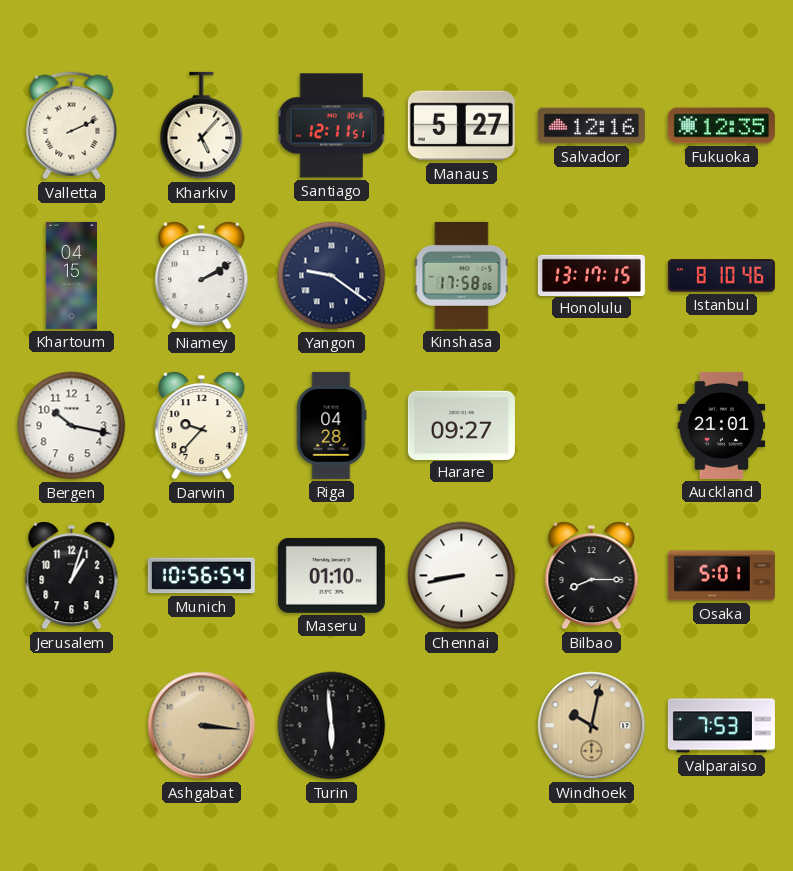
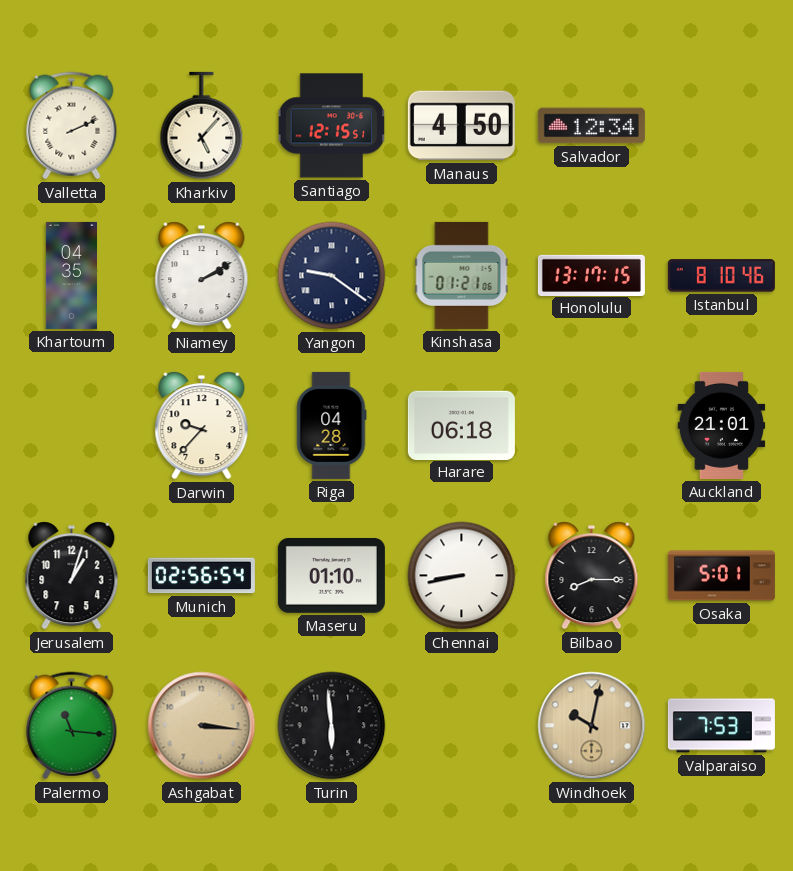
Santiago: 12:11 -> 12:15 (332, 126)
Manaus: 5:27 -> 4:50 (461, 126)
Salvador: 12:16 -> 12:34 (591, 126)
Fukuoka: 12:35 -> none (721, 126)
Khartoum: 04:15 -> 04:35 (72, 275)
Kinshasa: 17:58 -> 01:21 (462, 275)
Bergen: 10:17 -> none (72, 426)
Harare: 09:27 -> 06:18 (461, 425)
Munich: 10:56 -> 02:56 (201, 576)
Palermo: none -> 11:16 (72, 726)
